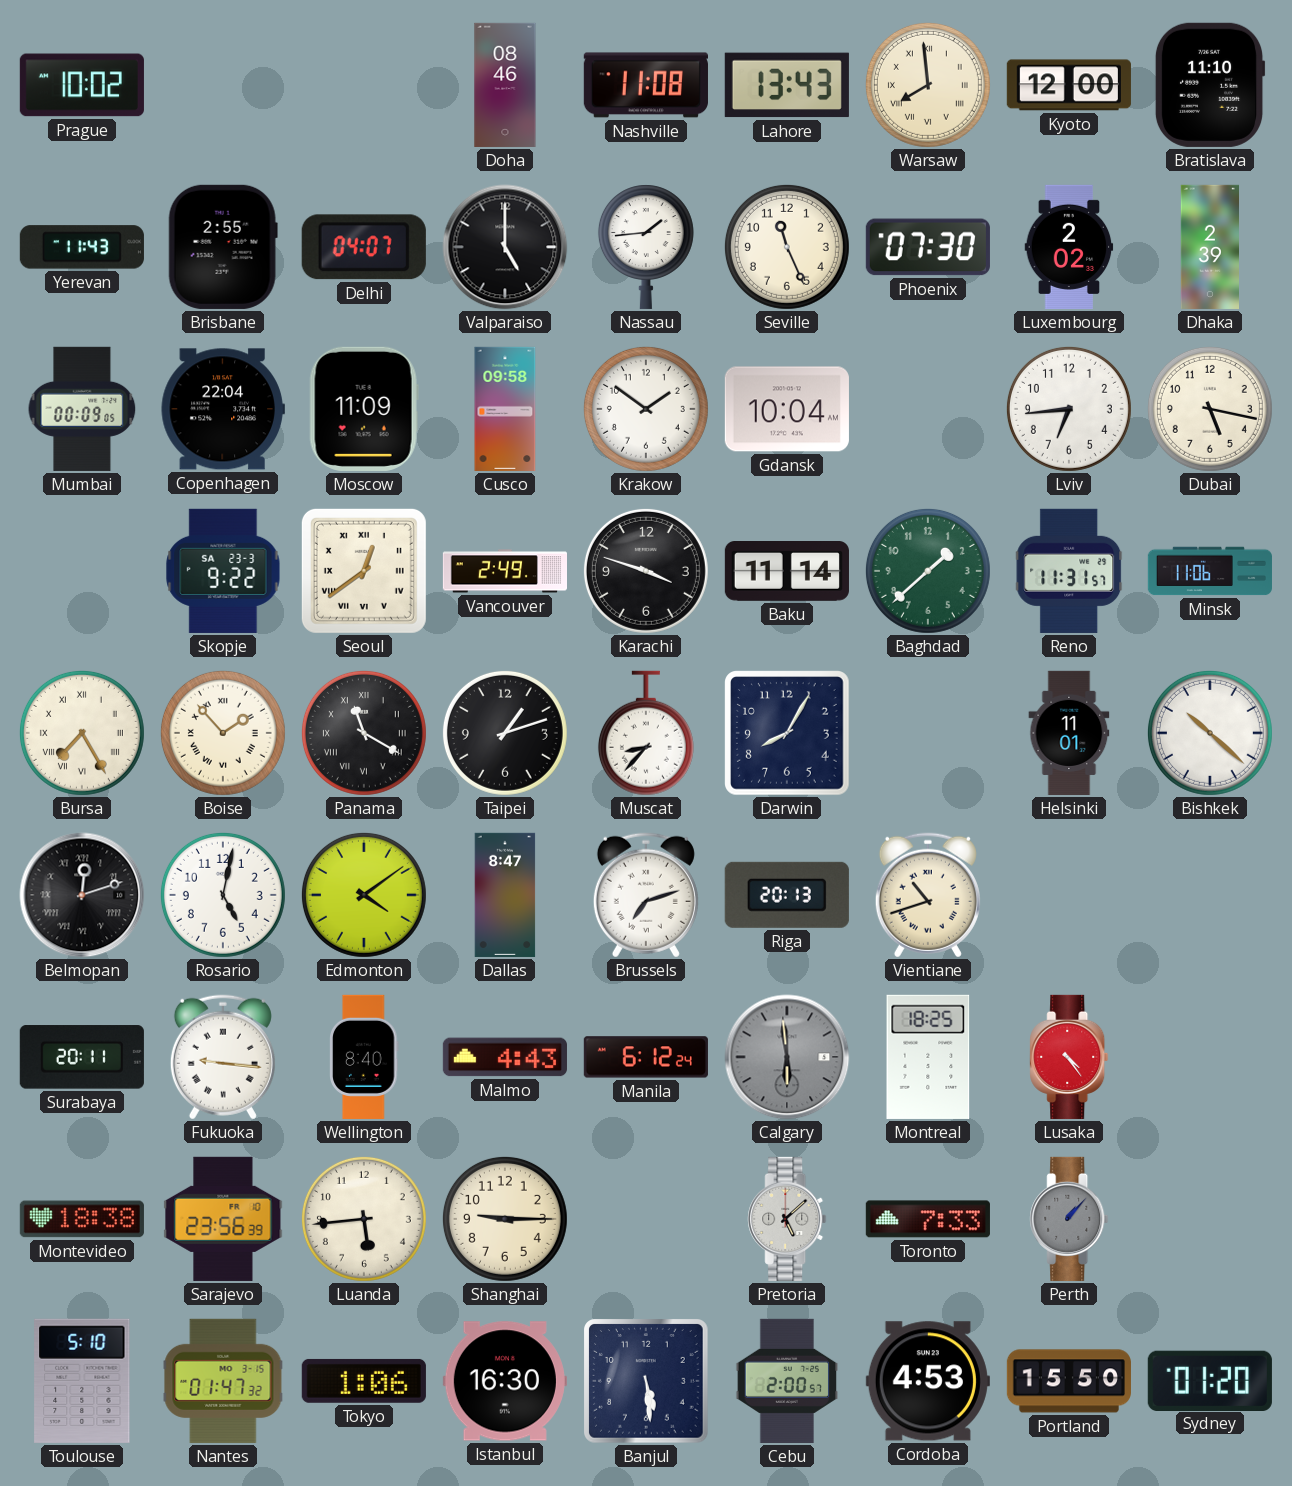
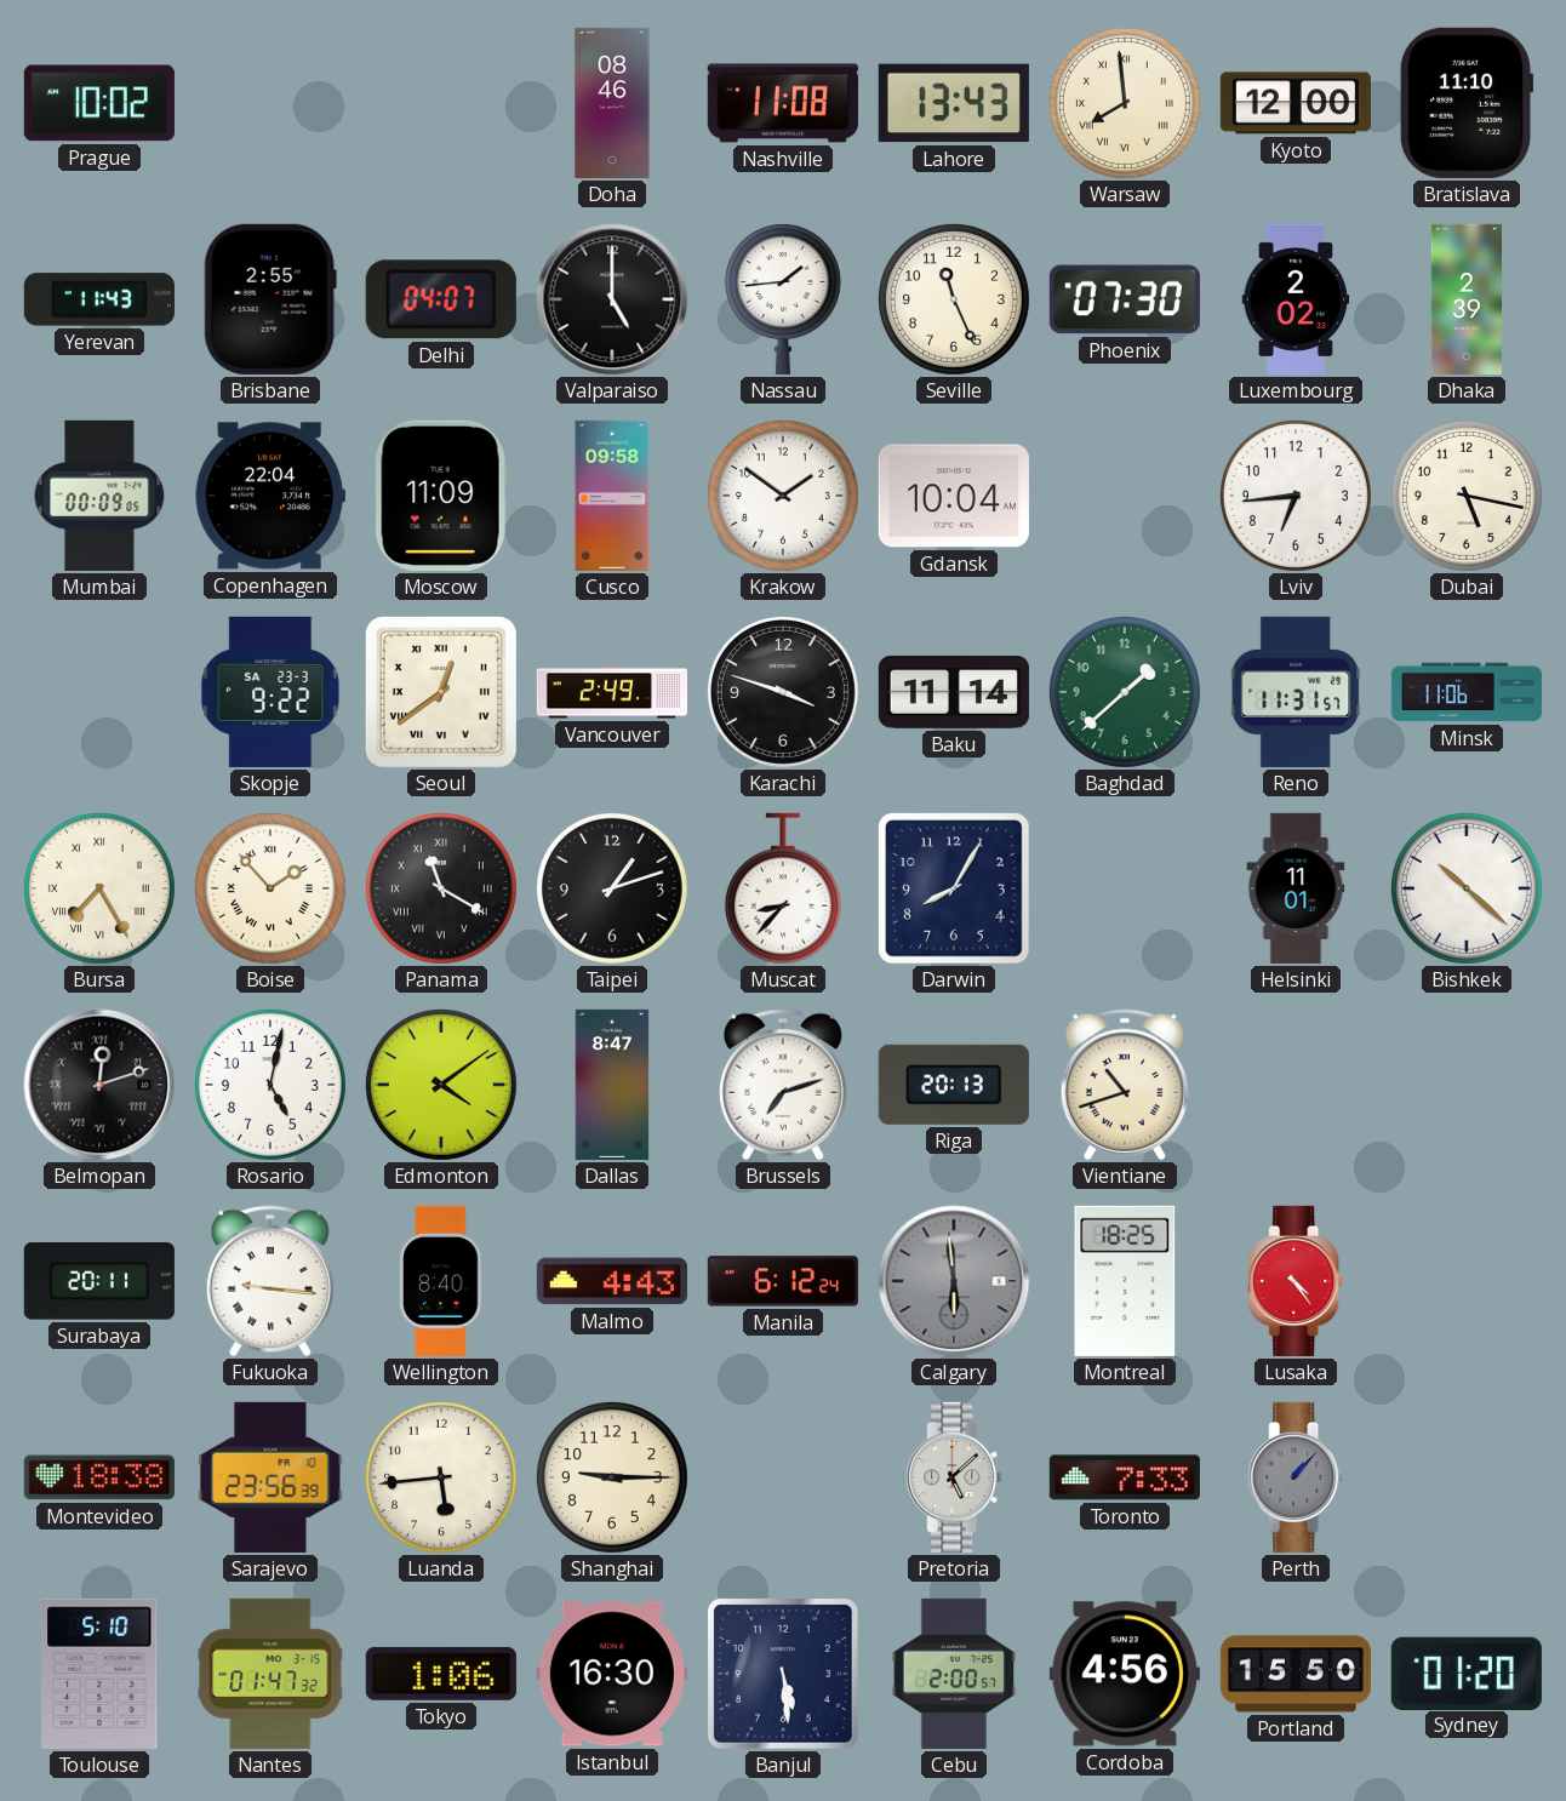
Cordoba: 4:53 -> 4:56 (1125, 1674)
